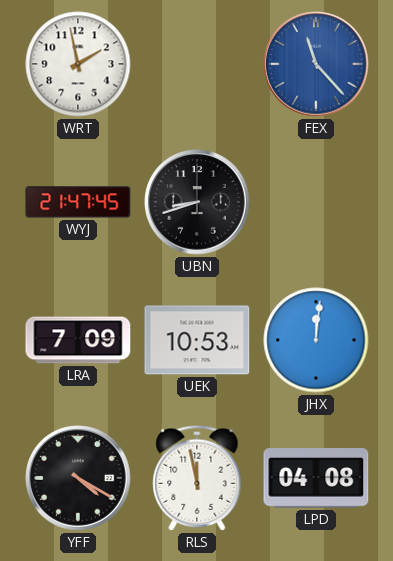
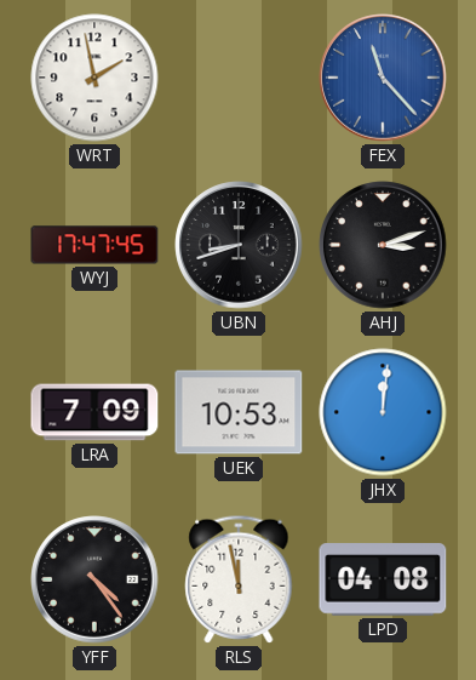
WYJ: 21:47 -> 17:47 (94, 245)
AHJ: none -> 3:12 (383, 245)
YFF: 4:20 -> 4:24 (94, 579)
